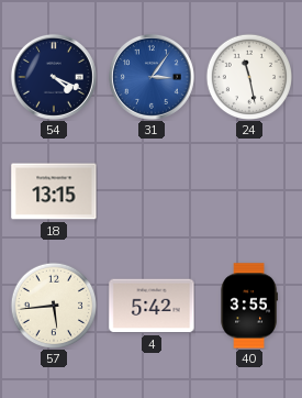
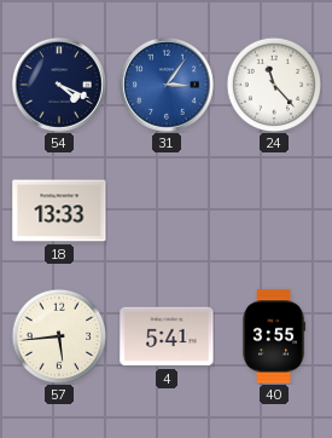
24: 11:28 -> 11:23 (273, 83)
18: 13:15 -> 13:33 (59, 211)
4: 5:42 -> 5:41 (167, 336)
